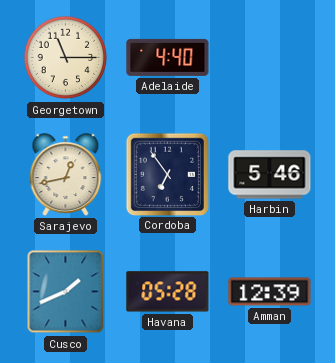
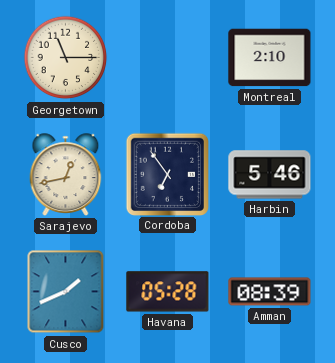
Adelaide: 4:40 -> none (168, 57)
Montreal: none -> 2:10 (270, 58)
Amman: 12:39 -> 08:39 (270, 292)
